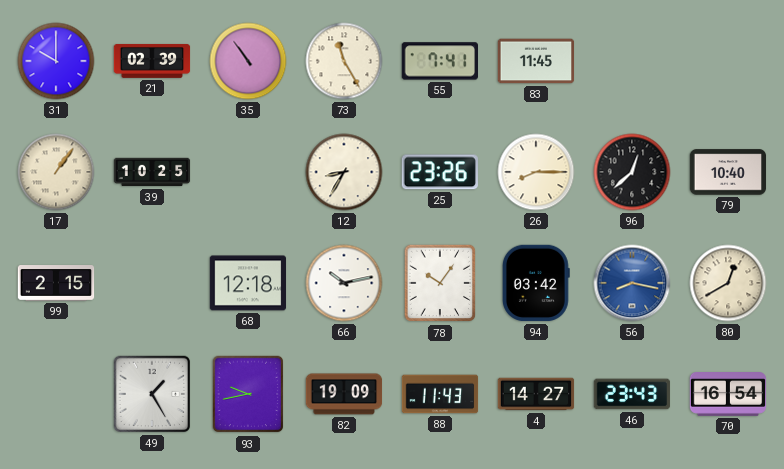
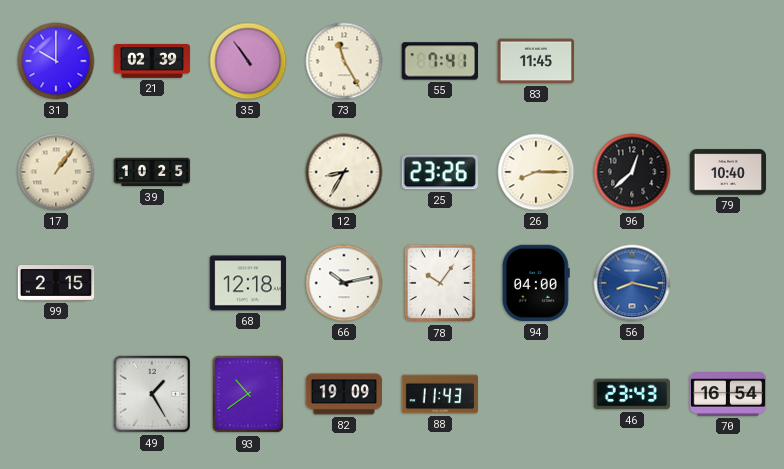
94: 03:42 -> 04:00 (536, 283)
80: 12:40 -> none (728, 283)
93: 9:43 -> 10:39 (248, 394)
4: 14:27 -> none (536, 394)
